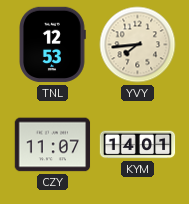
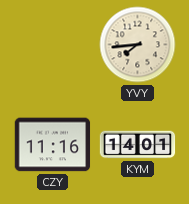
TNL: 12:53 -> none (52, 45)
CZY: 11:07 -> 11:16 (53, 145)
